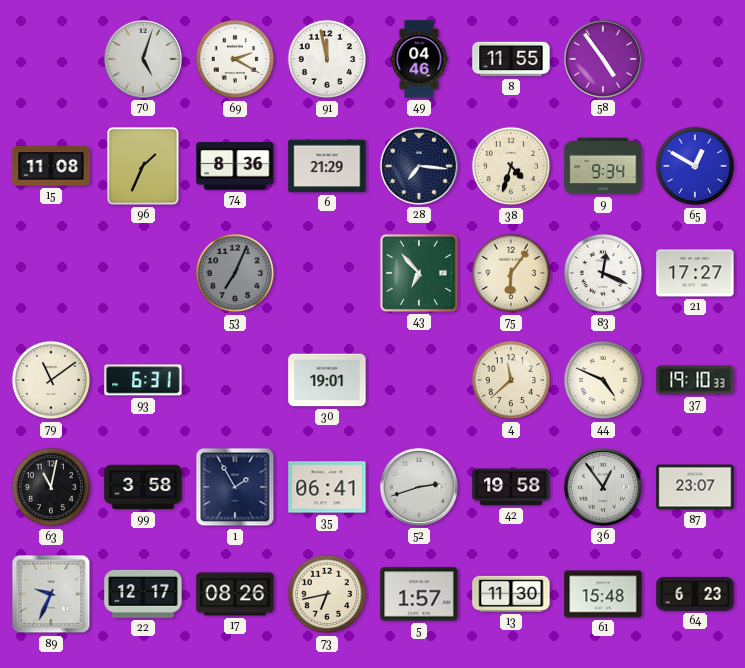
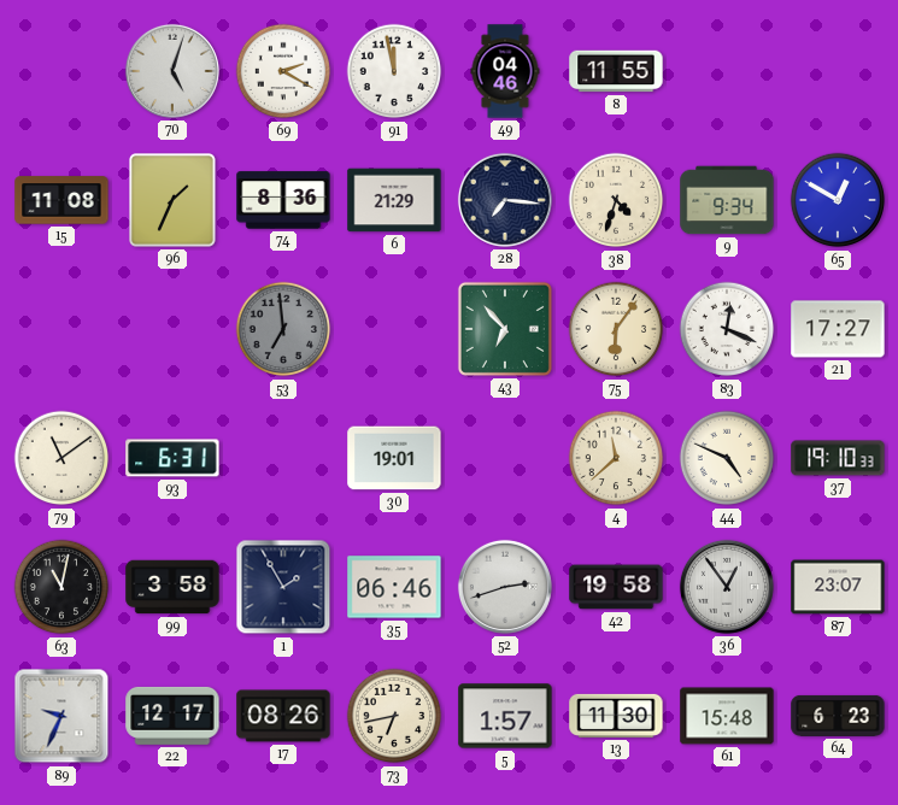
58: 4:54 -> none (603, 59)
53: 7:04 -> 6:59 (283, 329)
35: 06:41 -> 06:46 (394, 587)
